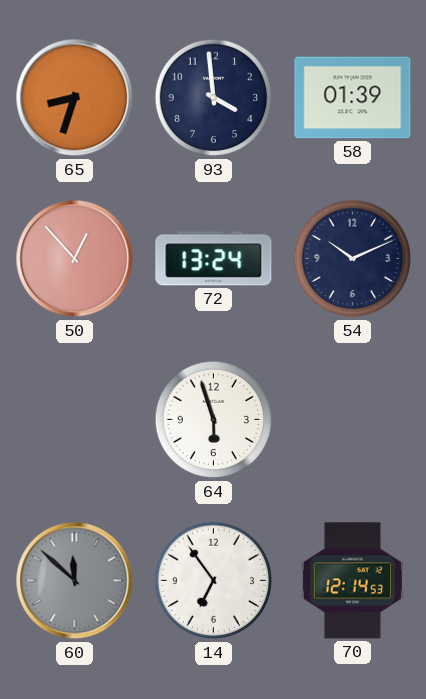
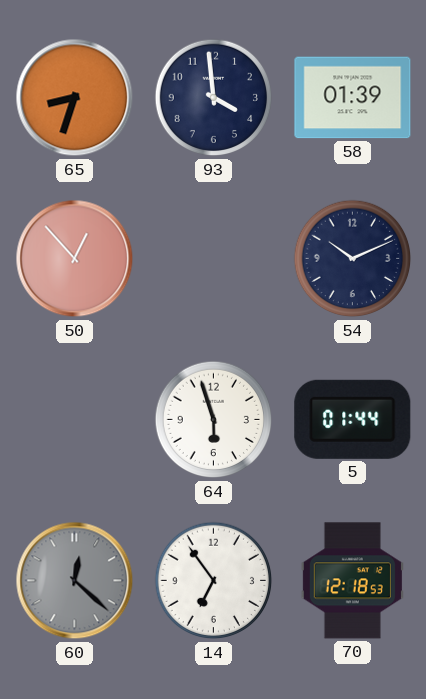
72: 13:24 -> none (214, 259)
5: none -> 01:44 (353, 419)
60: 11:52 -> 12:22 (75, 581)
70: 12:14 -> 12:18 (352, 581)
